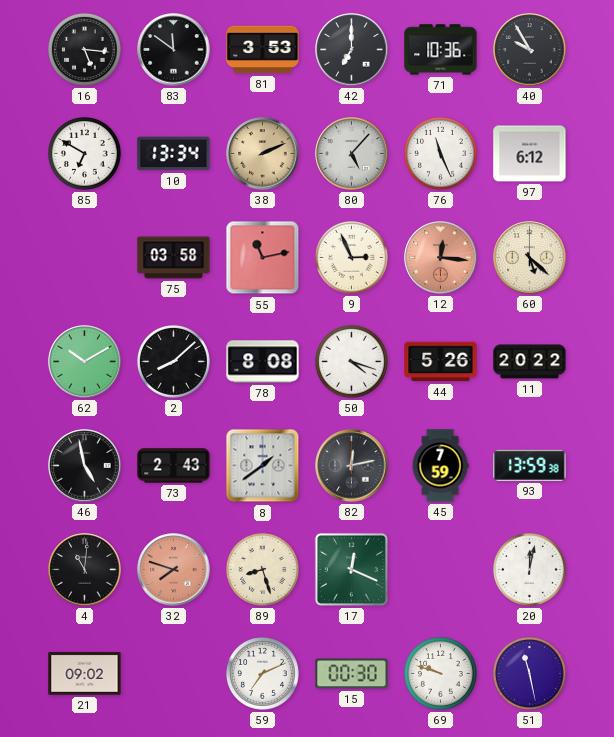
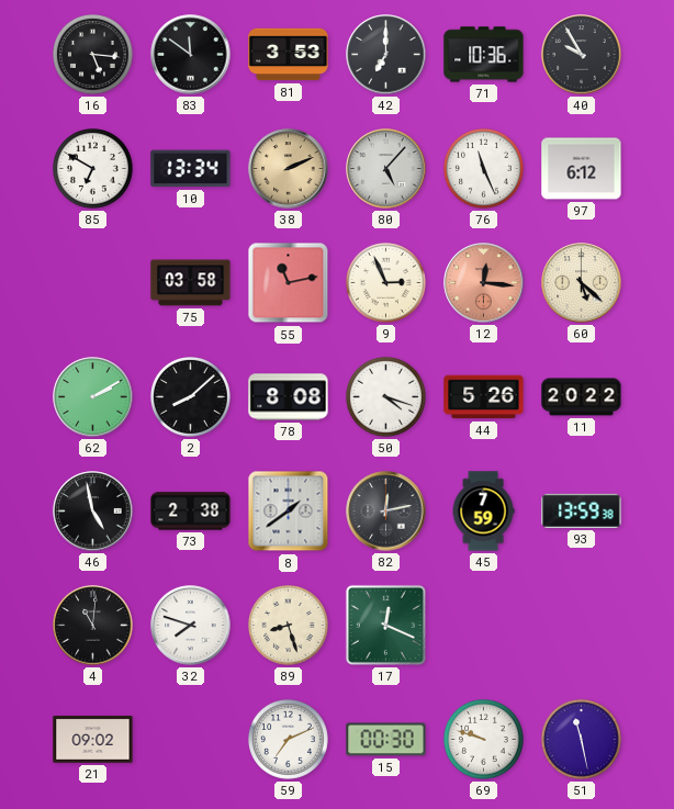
62: 10:10 -> 2:10 (93, 397)
73: 2:43 -> 2:38 (191, 512)
32 dial: salmon -> white (191, 626)
20: 12:02 -> none (530, 570)
